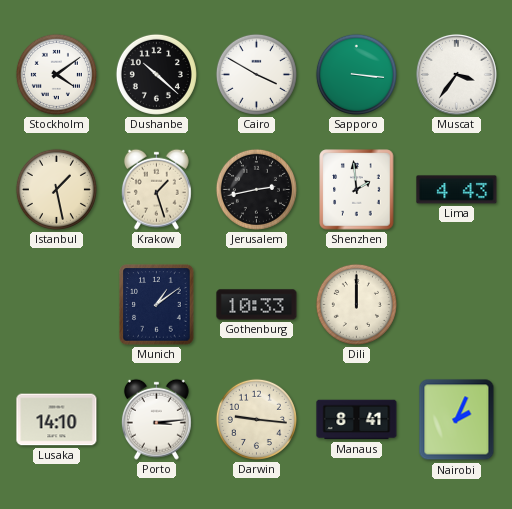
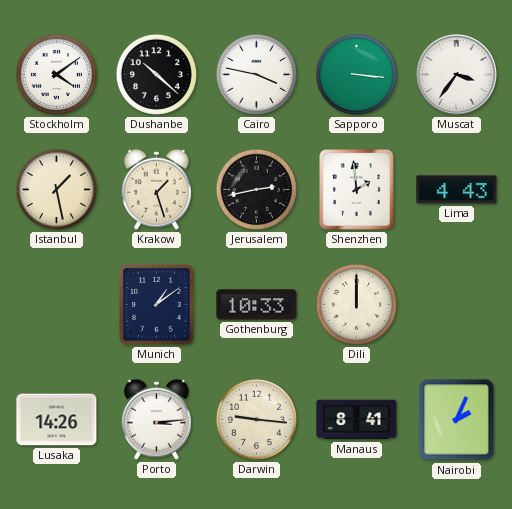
Cairo: 3:50 -> 3:47 (256, 74)
Lusaka: 14:10 -> 14:26 (57, 420)
